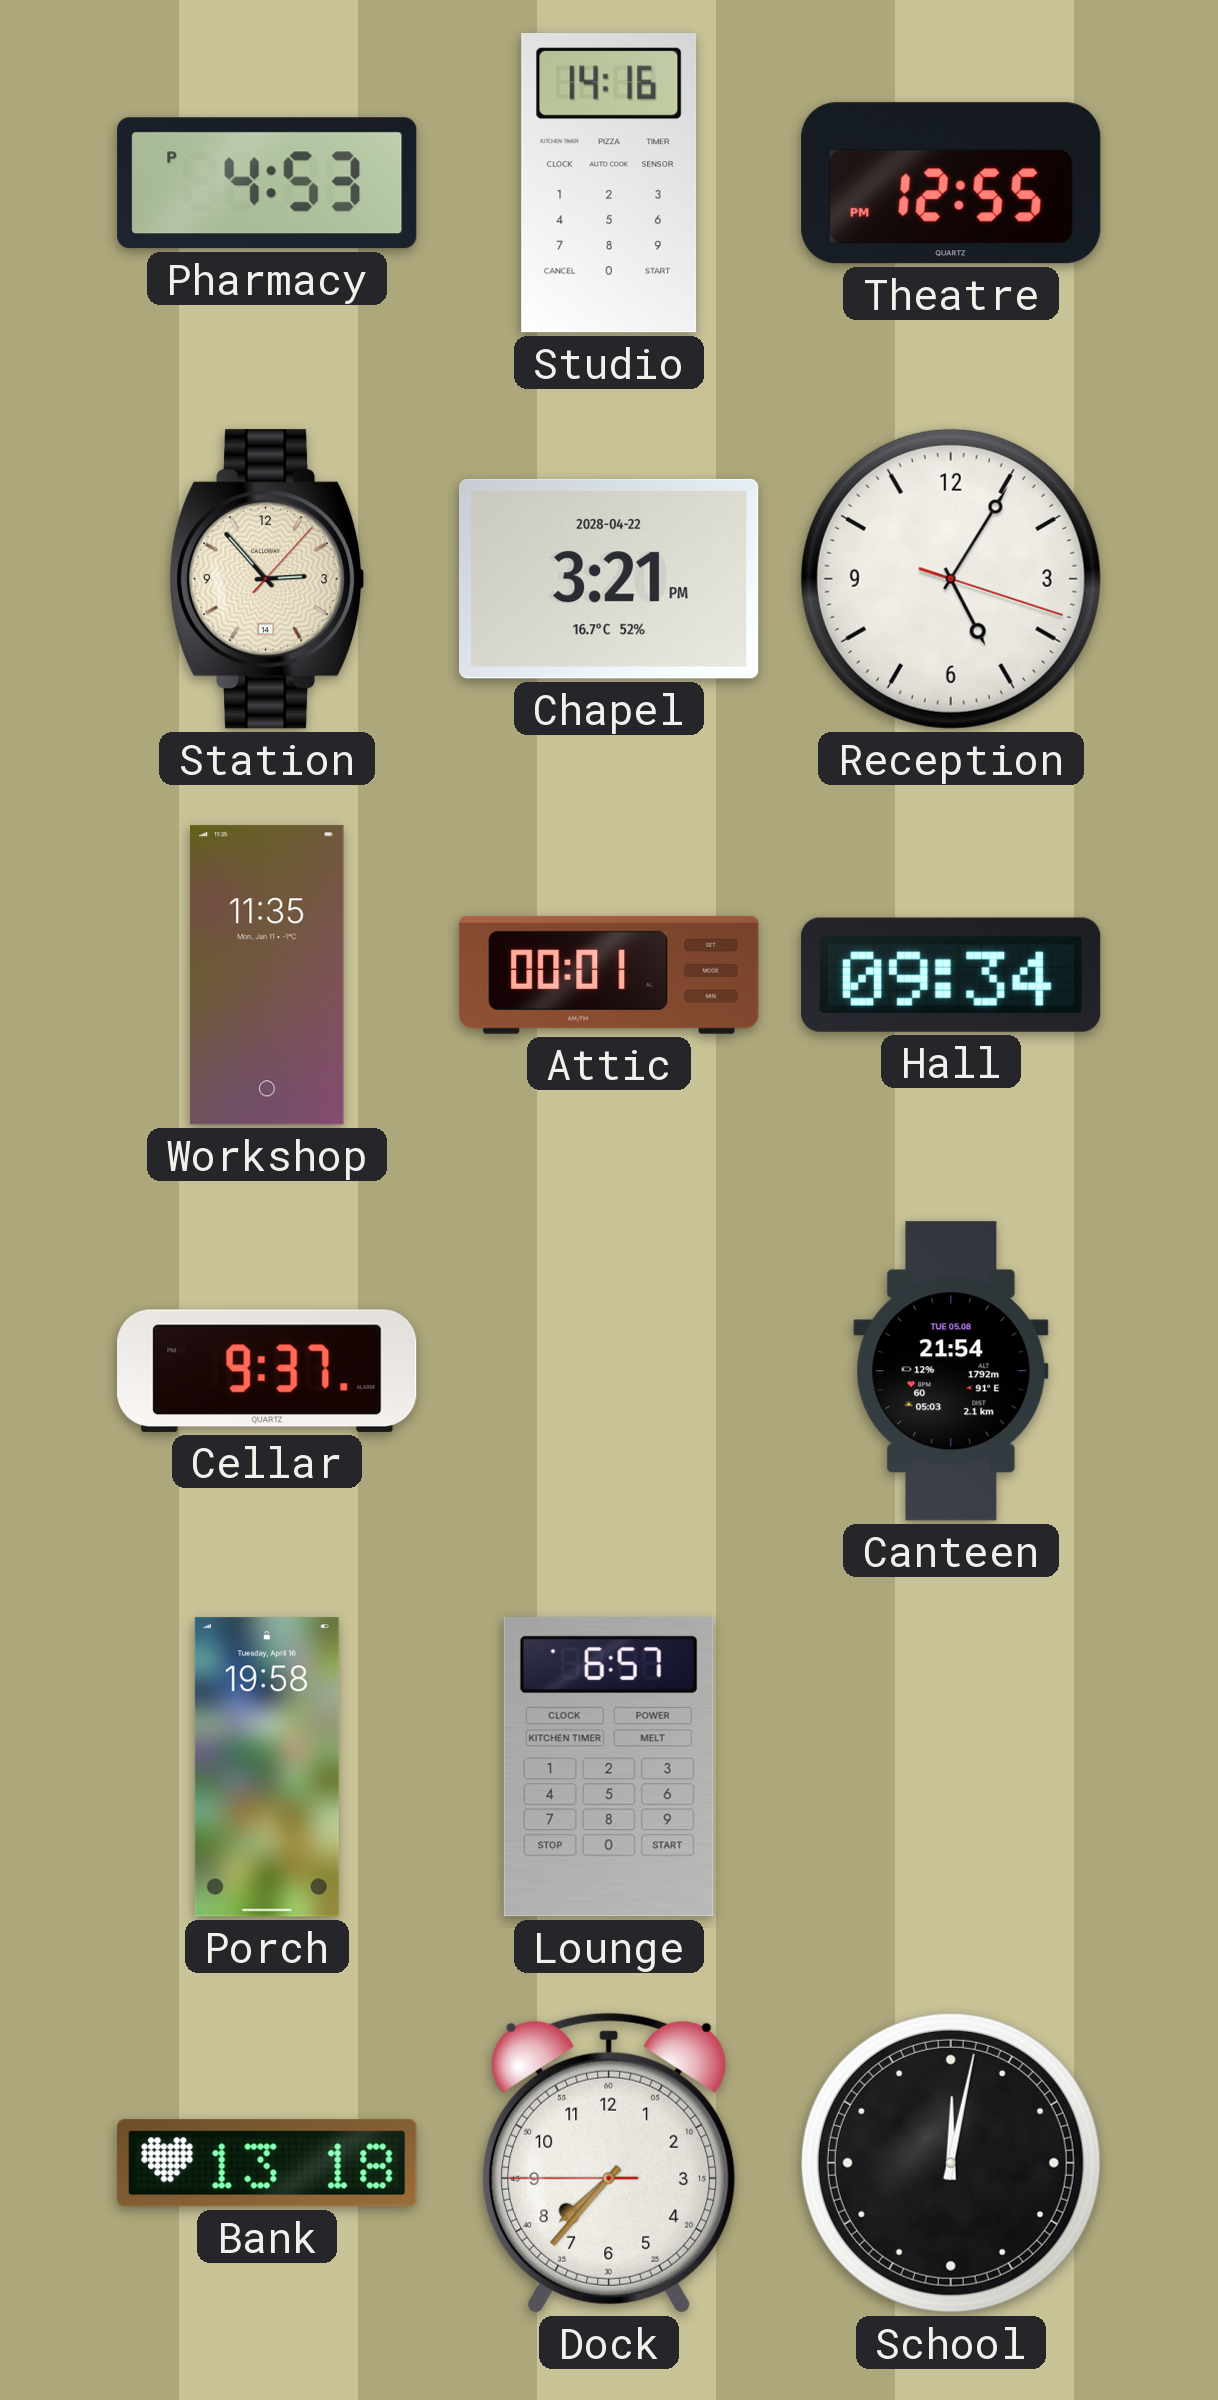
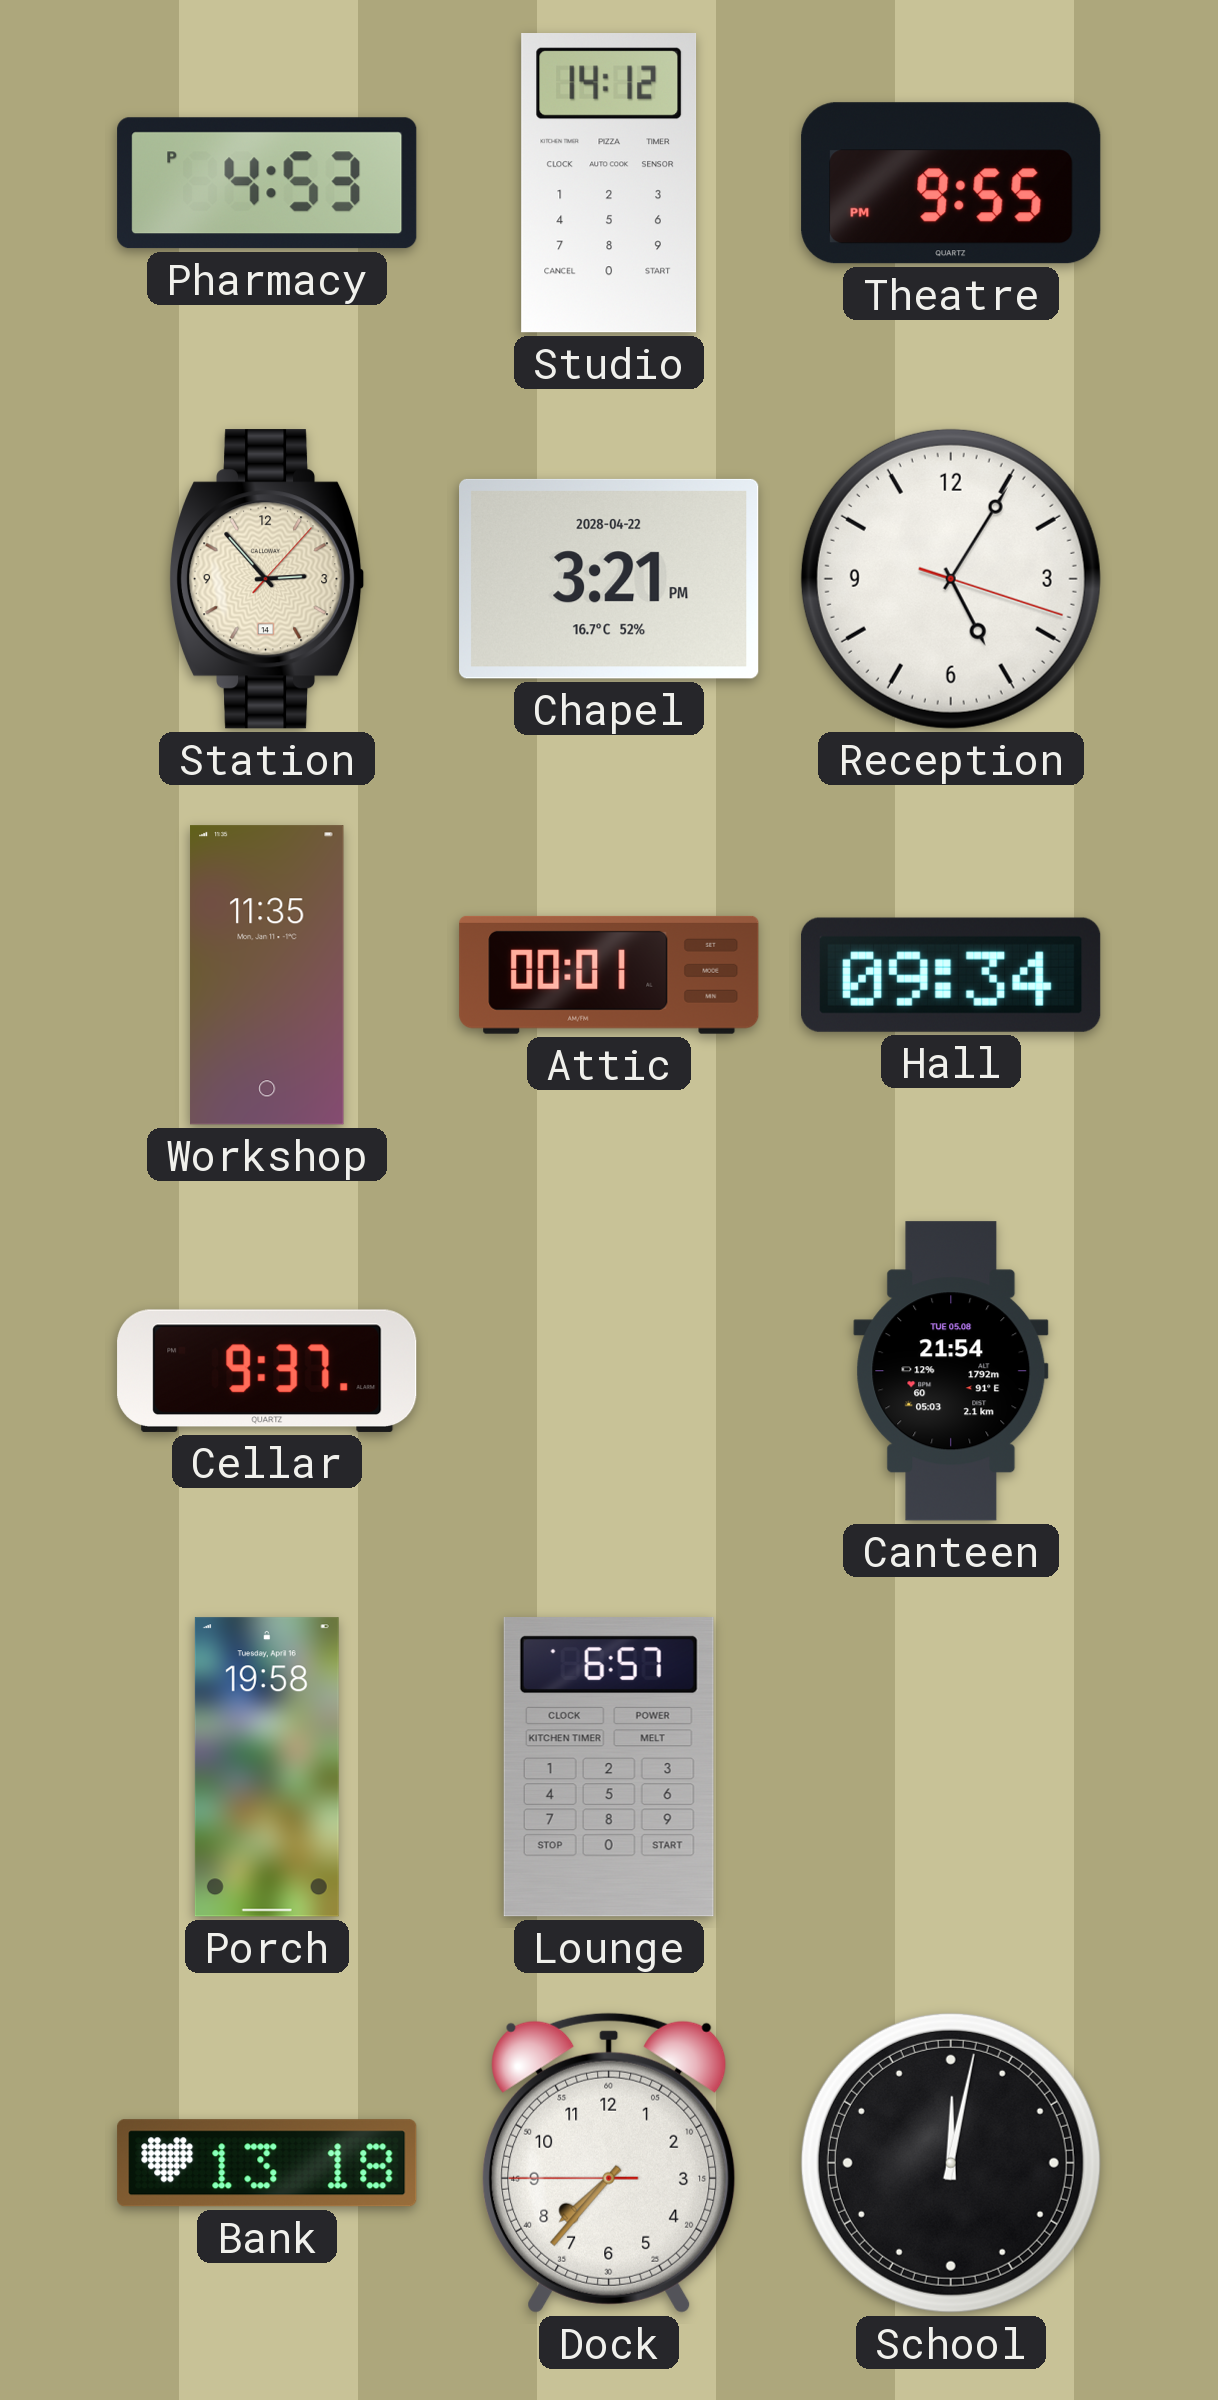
Studio: 14:16 -> 14:12 (609, 184)
Theatre: 12:55 -> 9:55 (951, 183)
